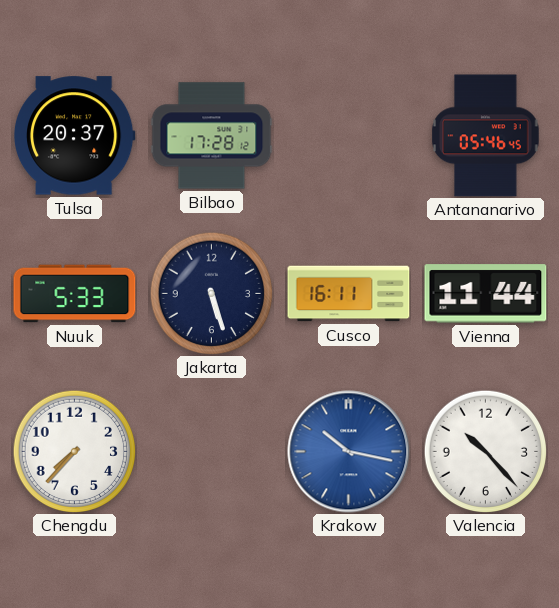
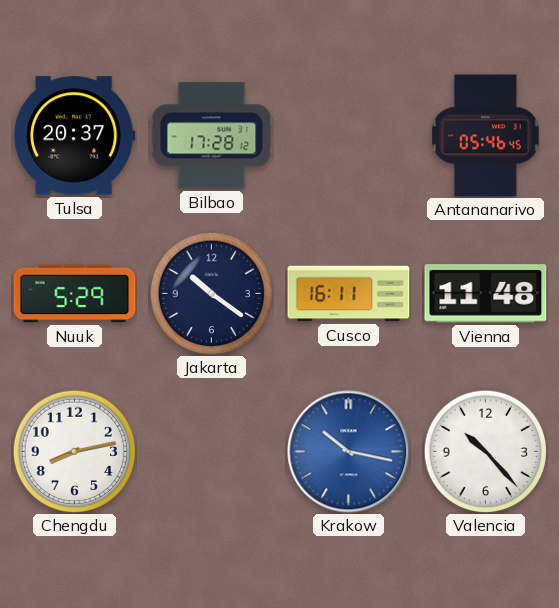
Nuuk: 5:33 -> 5:29 (75, 294)
Jakarta: 5:27 -> 10:21 (211, 293)
Vienna: 11:44 -> 11:48 (486, 294)
Chengdu: 7:37 -> 8:13 (74, 451)
